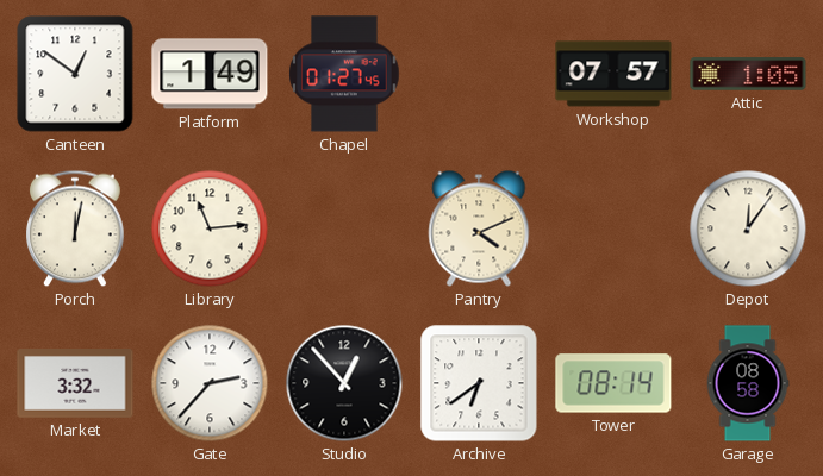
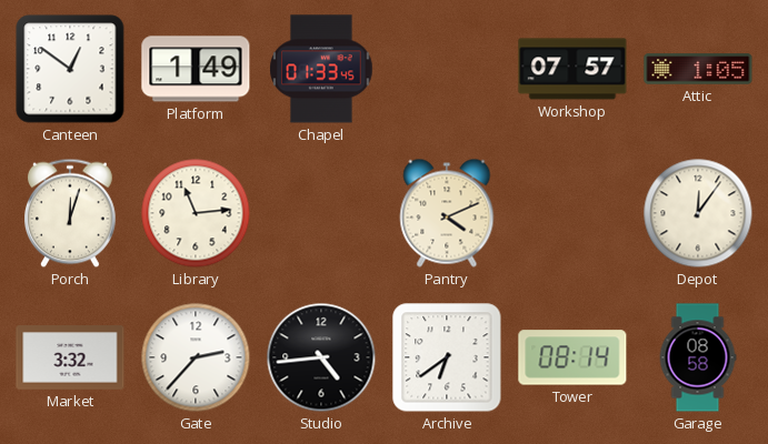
Chapel: 01:27 -> 01:33 (321, 69)
Porch: 12:02 -> 12:03 (71, 213)
Studio: 12:53 -> 4:44 (321, 357)
